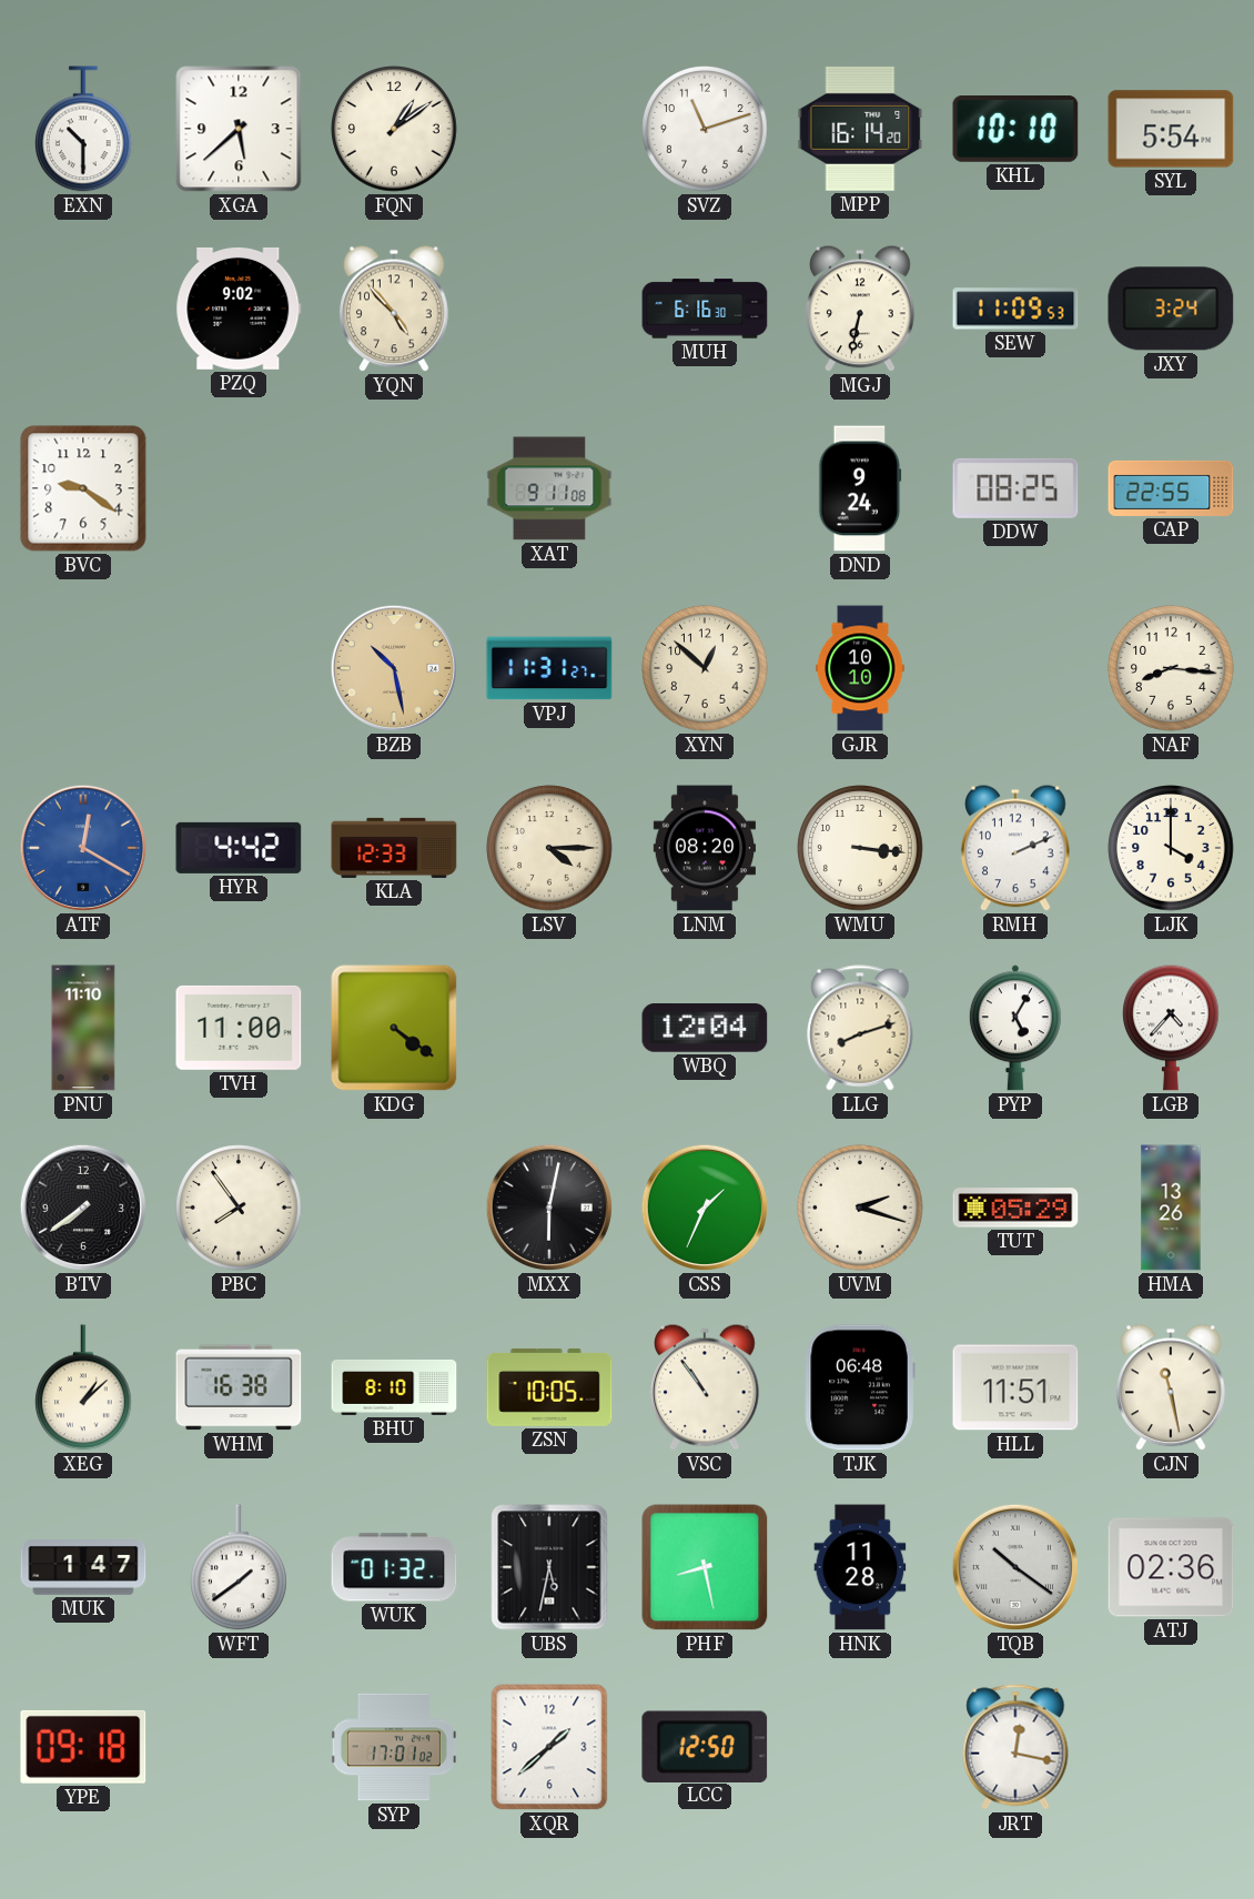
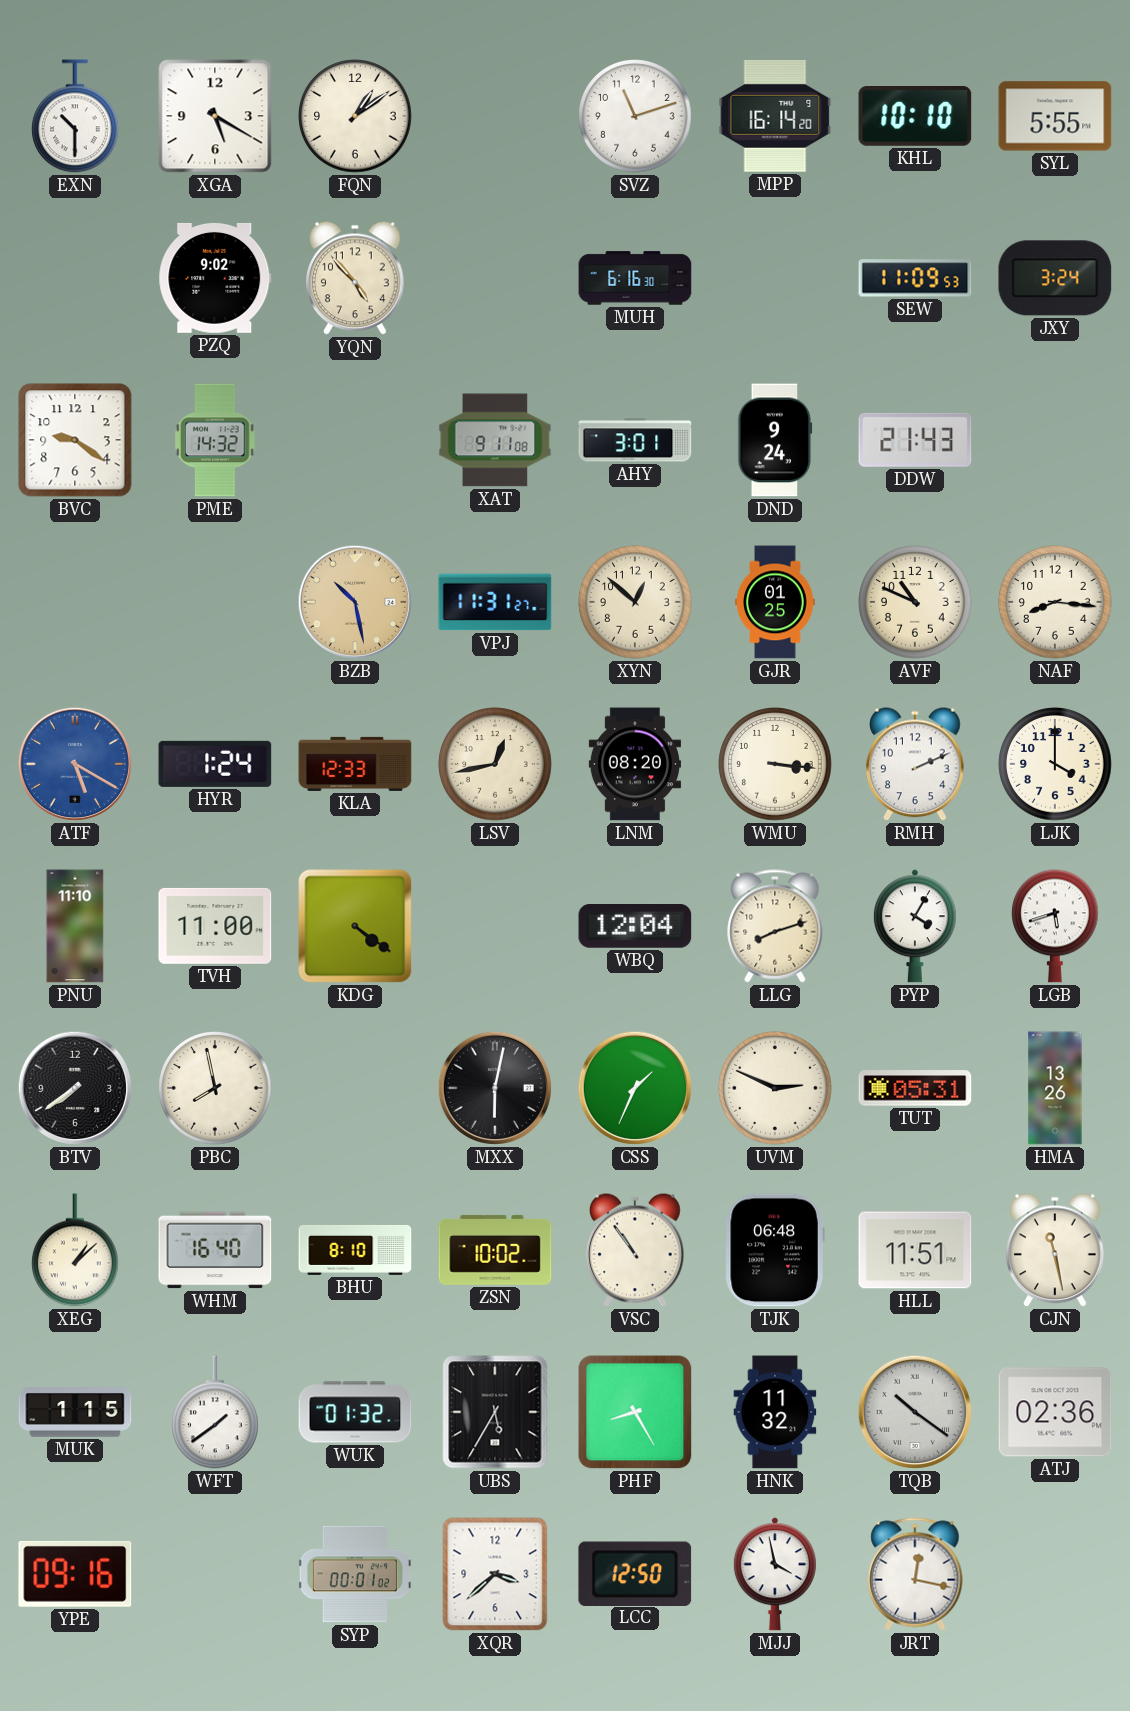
XGA: 5:38 -> 5:20 (215, 116)
SYL: 5:54 -> 5:55 (1055, 116)
MGJ: 6:32 -> none (861, 309)
PME: none -> 14:32 (215, 440)
AHY: none -> 3:01 (635, 440)
DDW: 08:25 -> 21:43 (915, 440)
CAP: 22:55 -> none (1171, 488)
GJR: 10:10 -> 01:25 (775, 602)
AVF: none -> 10:49 (915, 602)
ATF: 12:20 -> 5:20 (75, 764)
HYR: 4:42 -> 1:24 (215, 764)
LSV: 4:15 -> 12:43 (495, 764)
PYP: 5:05 -> 4:05 (915, 926)
LGB: 4:37 -> 5:42 (1056, 926)
PBC: 7:54 -> 7:58 (215, 1088)
UVM: 2:18 -> 2:49 (775, 1088)
TUT: 05:29 -> 05:31 (915, 1088)
WHM: 16:38 -> 16:40 (215, 1250)
ZSN: 10:05 -> 10:02 (495, 1250)
MUK: 1:47 -> 1:15 (75, 1413)
UBS: 5:32 -> 5:35 (495, 1412)
PHF: 8:28 -> 8:25 (635, 1412)
HNK: 11:28 -> 11:32 (775, 1412)
YPE: 09:18 -> 09:16 (75, 1574)
SYP: 17:01 -> 00:01 (355, 1574)
XQR: 1:38 -> 3:38 (495, 1574)
MJJ: none -> 3:58 (775, 1574)
